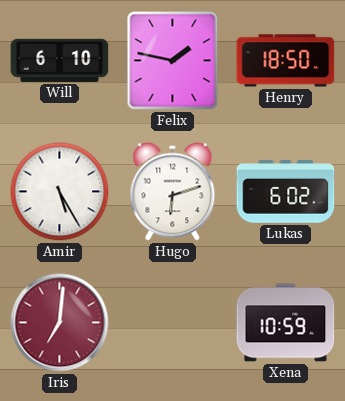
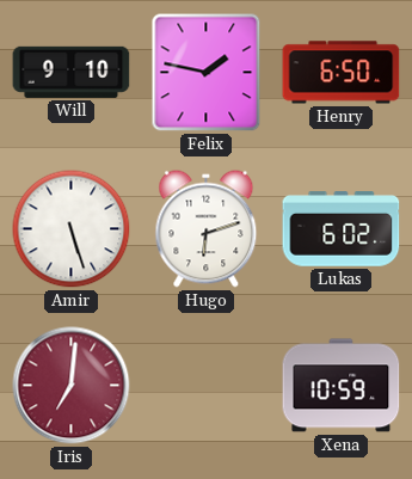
Will: 6:10 -> 9:10 (72, 72)
Henry: 18:50 -> 6:50 (342, 73)
Amir: 5:25 -> 5:27 (72, 229)
